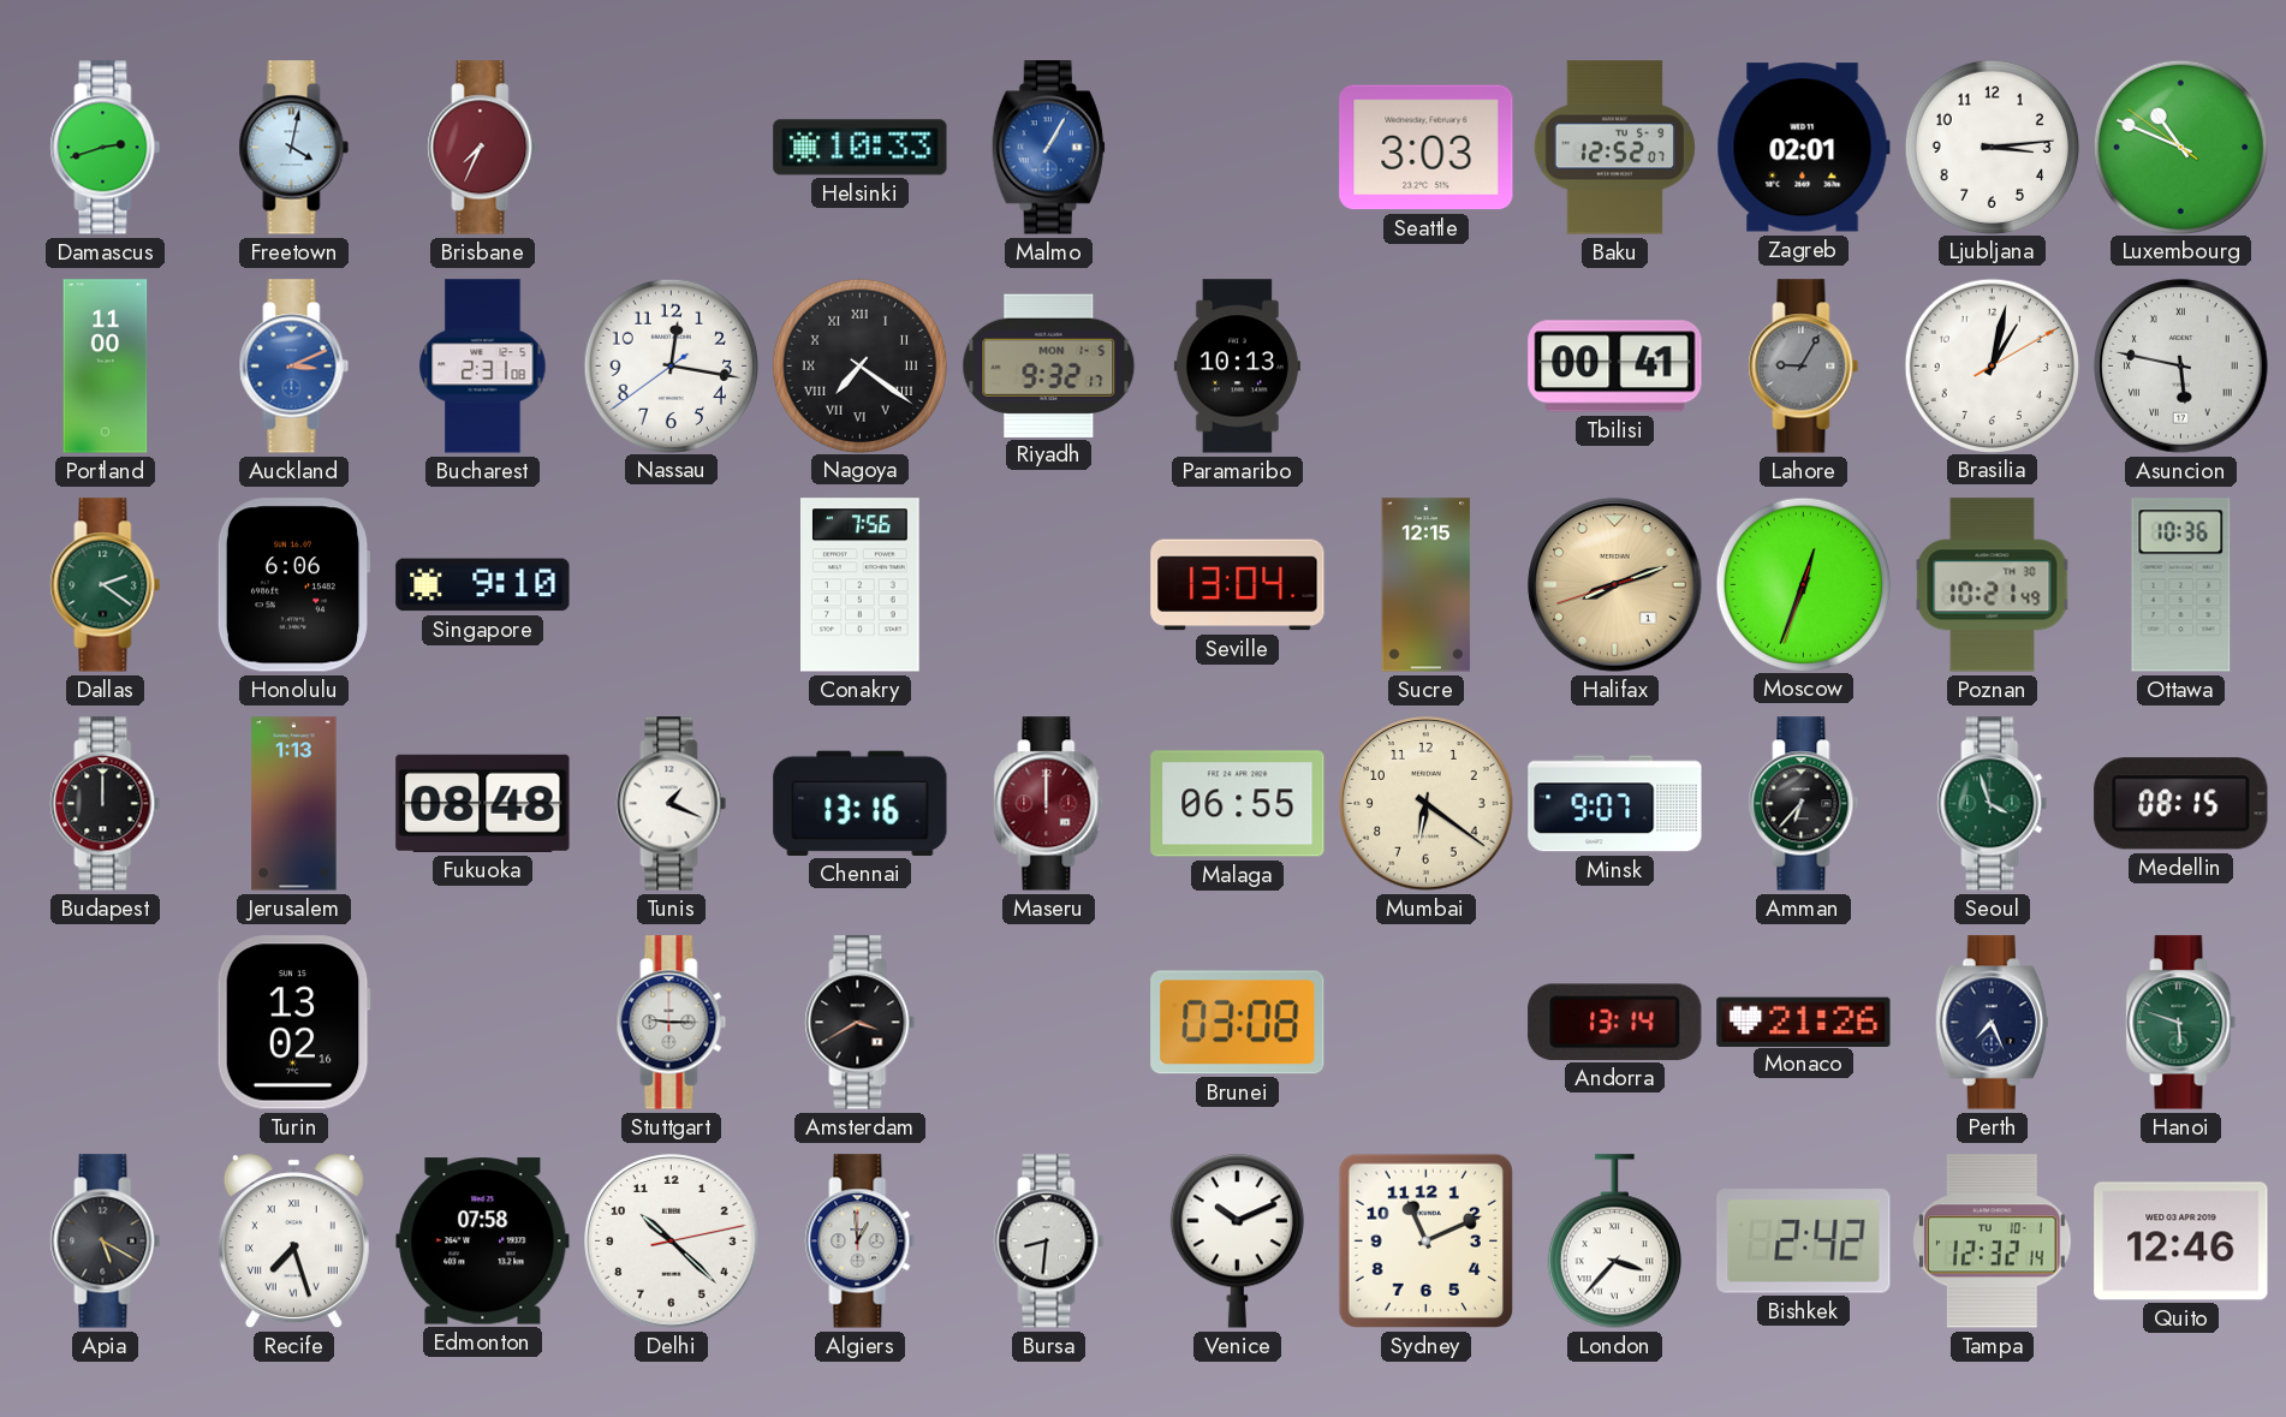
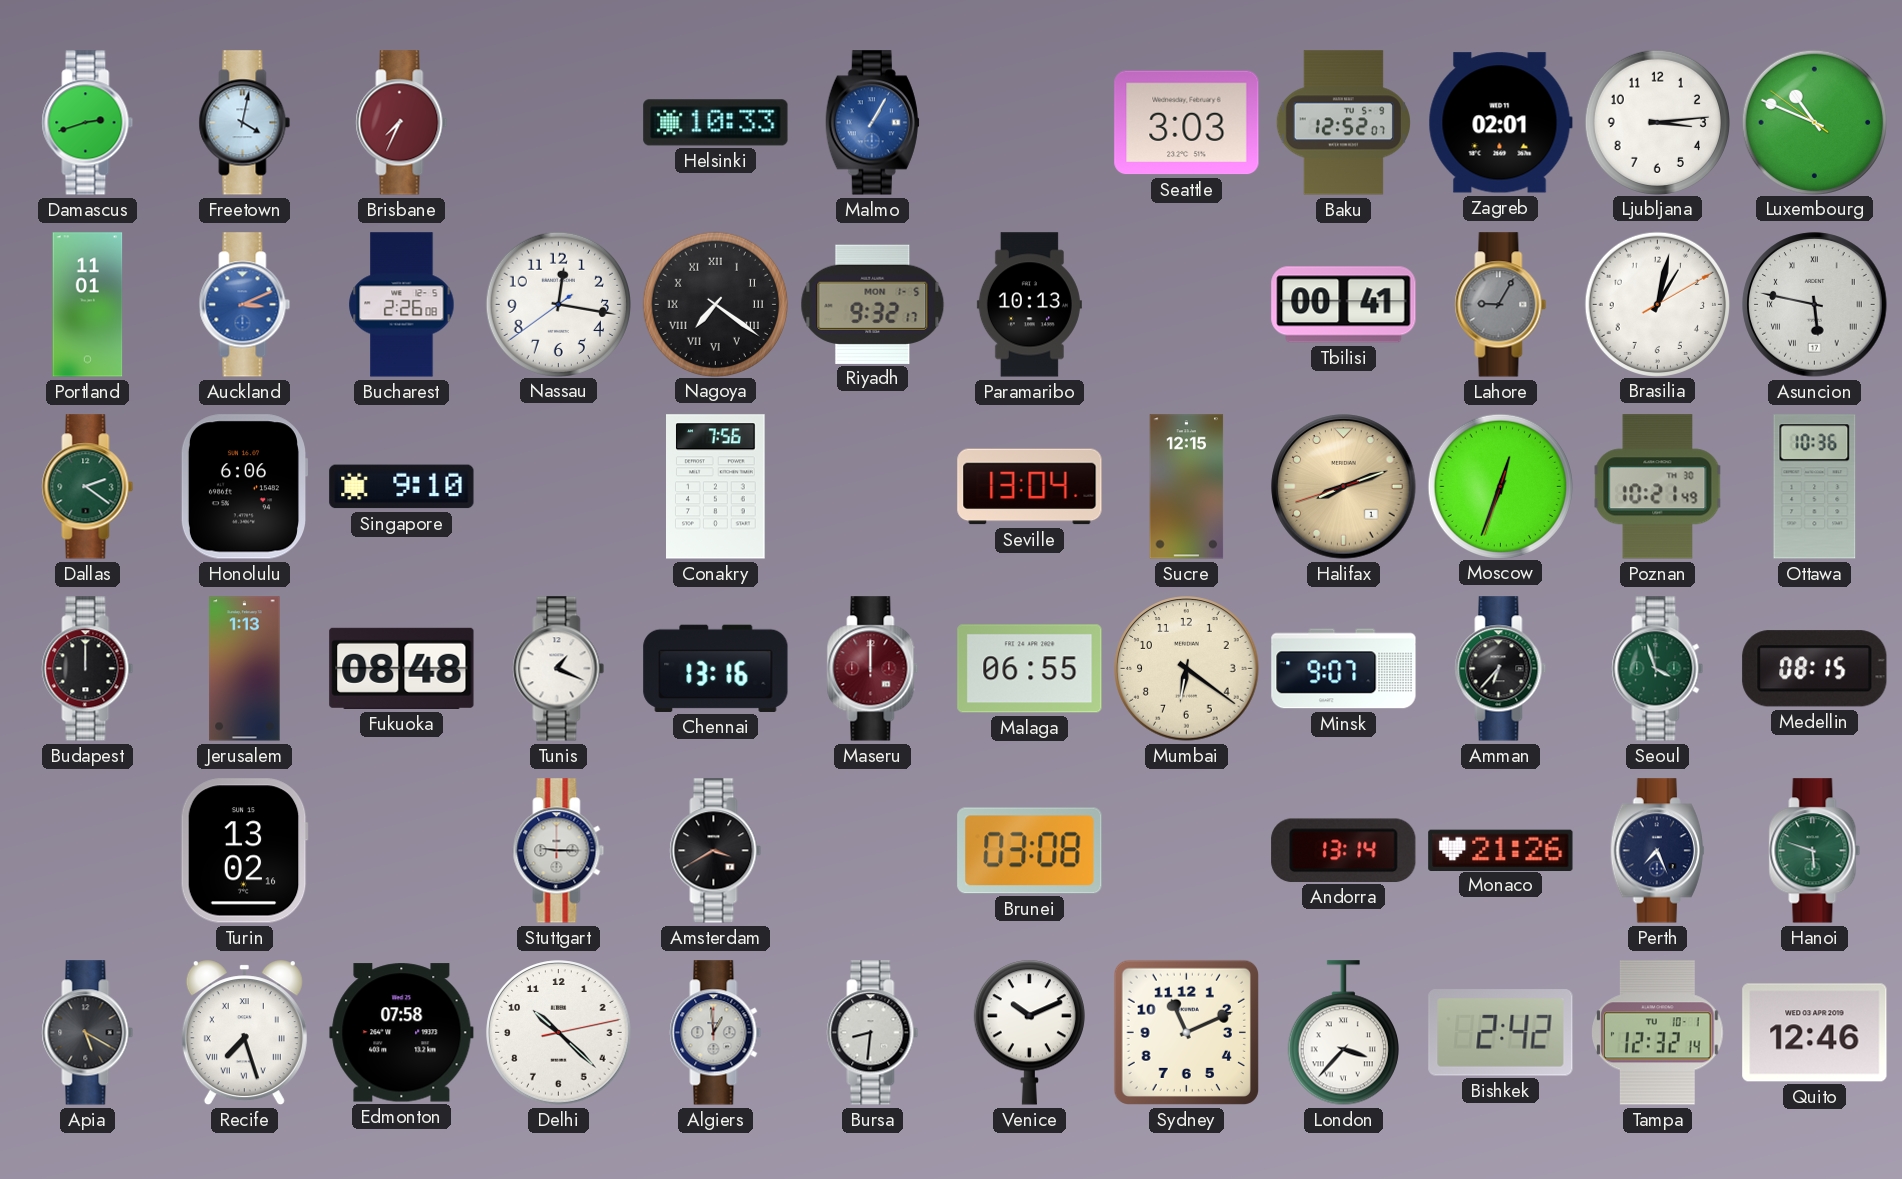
Portland: 11:00 -> 11:01 (88, 305)
Bucharest: 2:31 -> 2:26 (402, 305)
